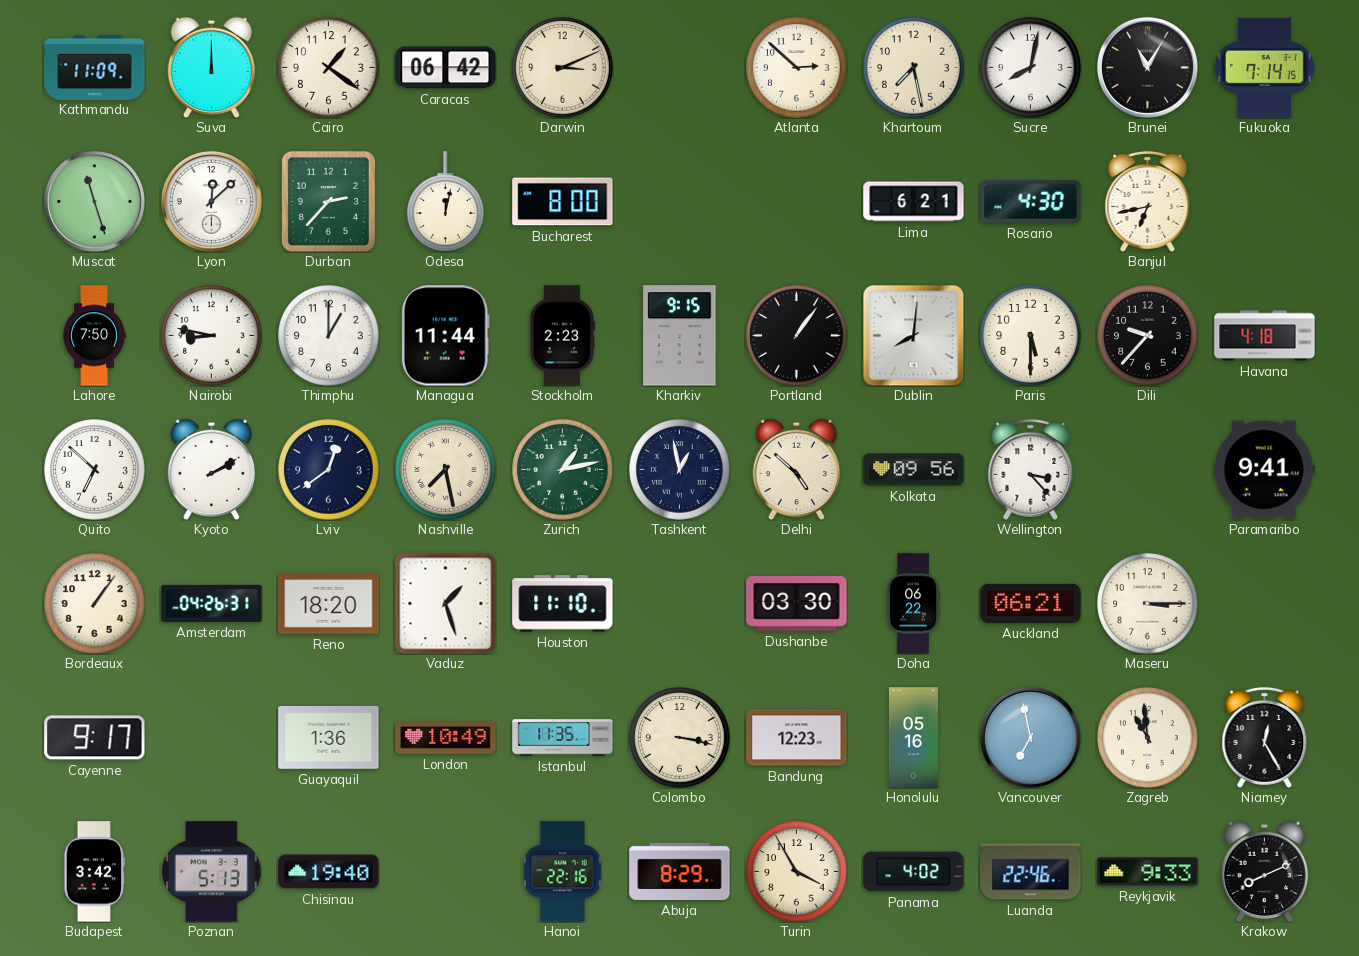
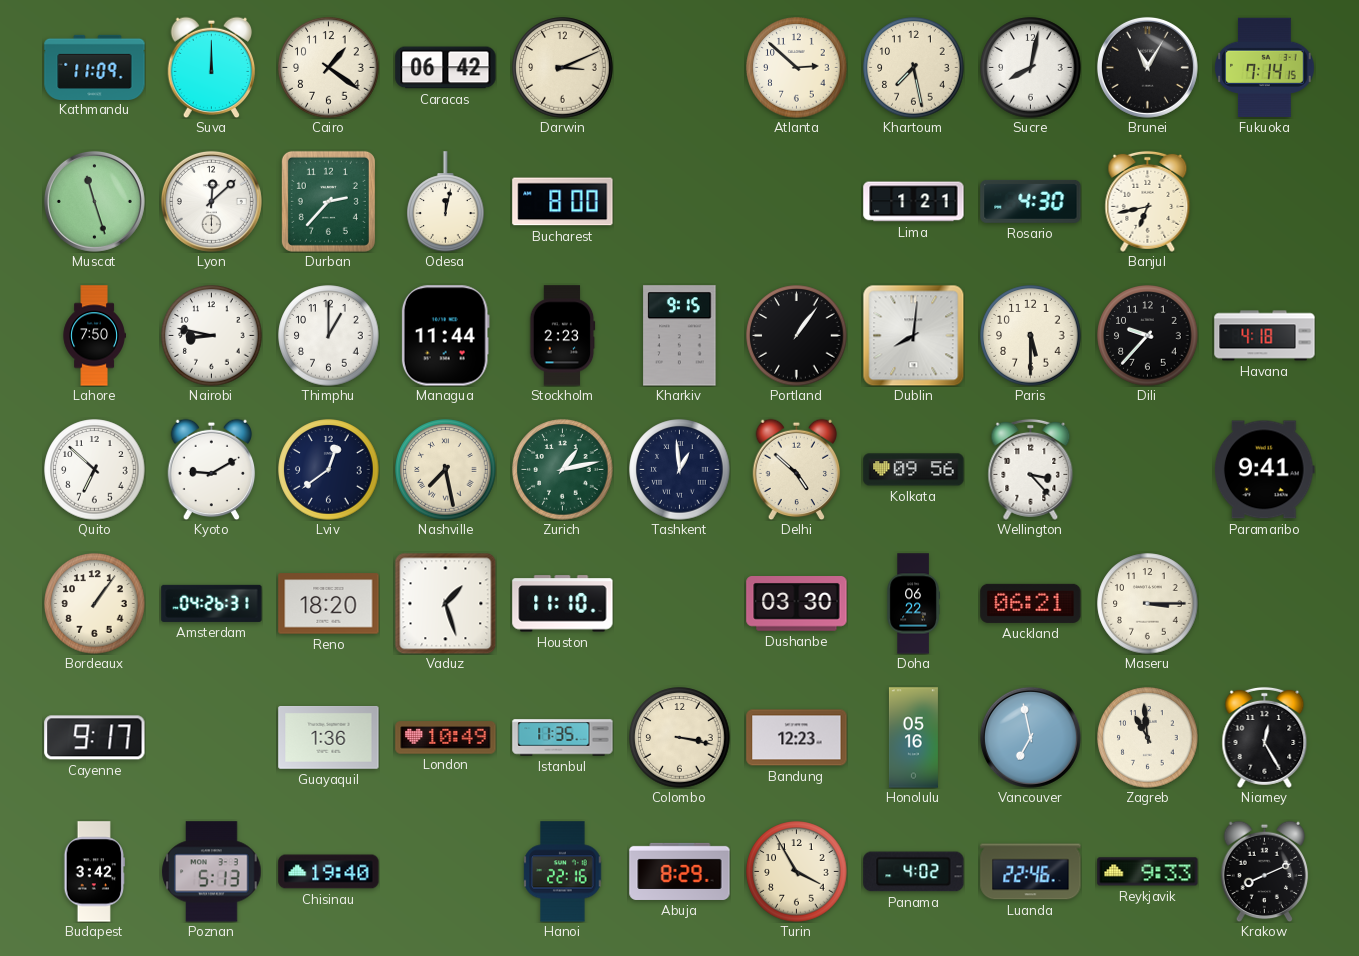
Lima: 6:21 -> 1:21 (914, 202)
Kyoto: 2:10 -> 9:10 (212, 469)
Tashkent: 12:58 -> 12:59 (680, 470)
